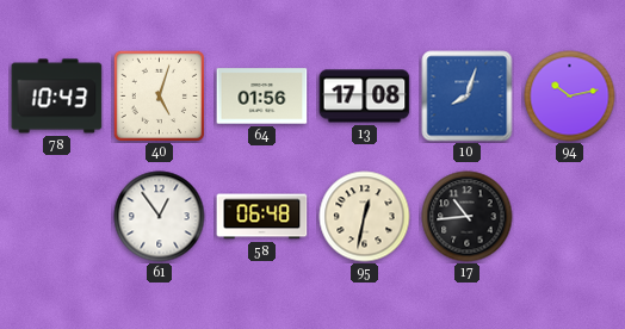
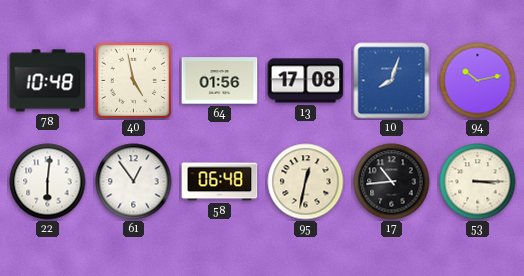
78: 10:43 -> 10:48 (48, 81)
40: 5:03 -> 4:58 (133, 80)
22: none -> 6:01 (48, 182)
53: none -> 3:15 (478, 182)
